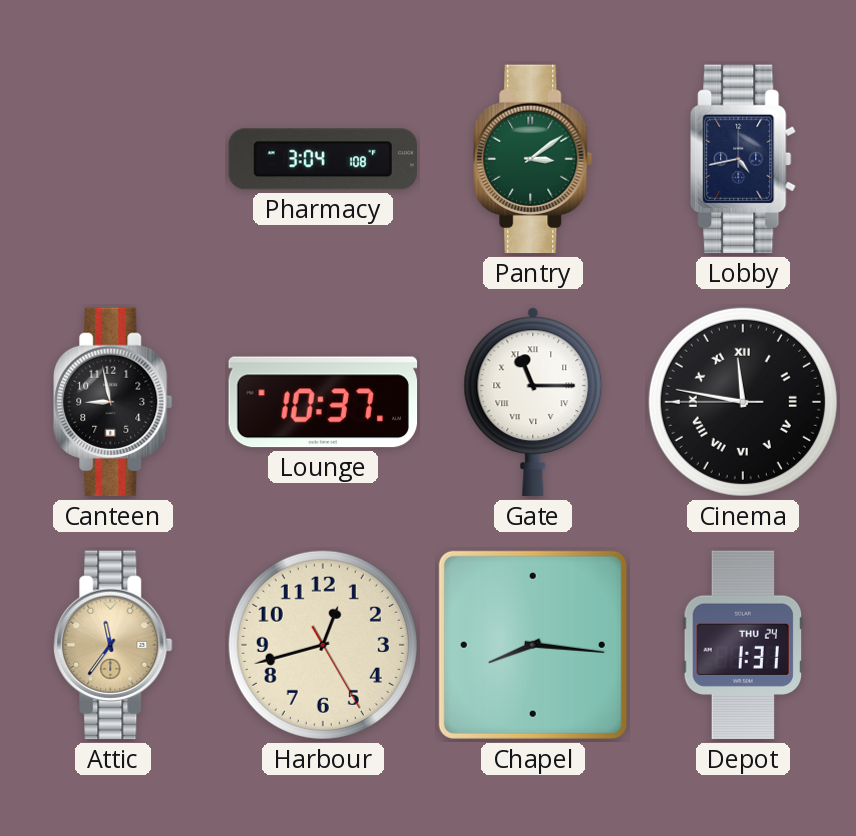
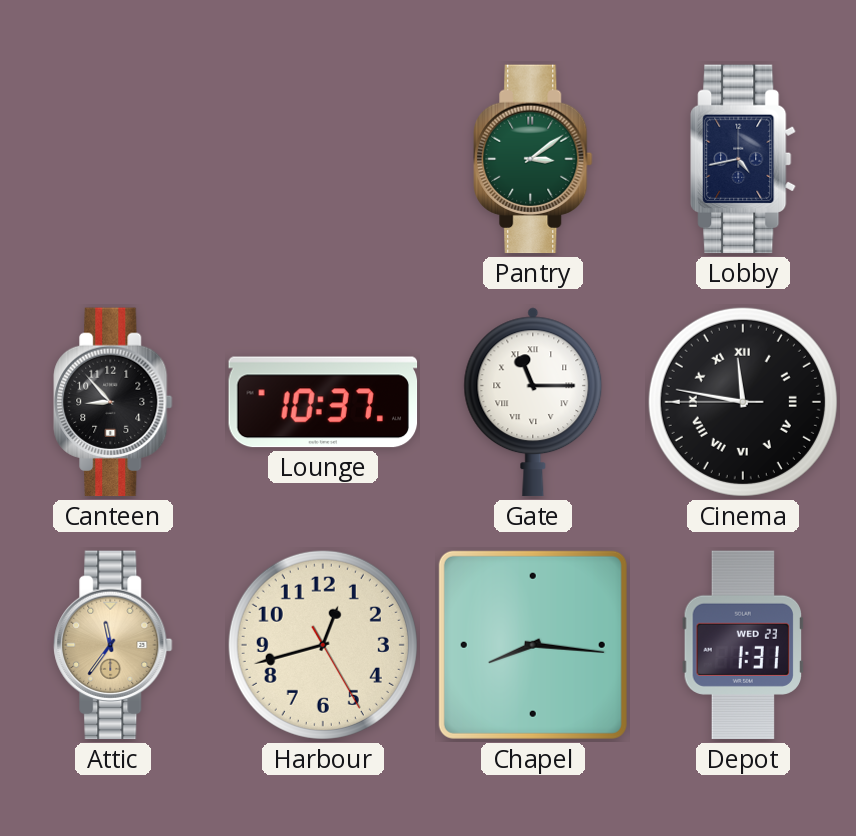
Pharmacy: 3:04 -> none (322, 159)
Canteen: 8:58 -> 8:53 (113, 402)
Depot date: THU 24 -> WED 23 (743, 645)
